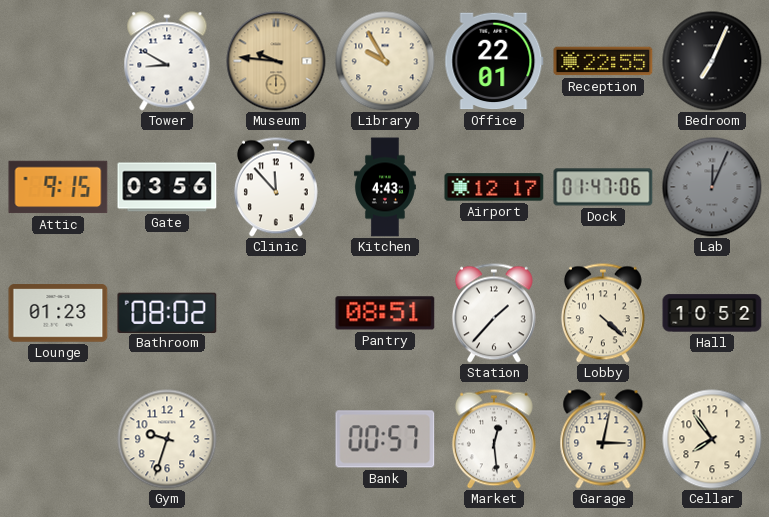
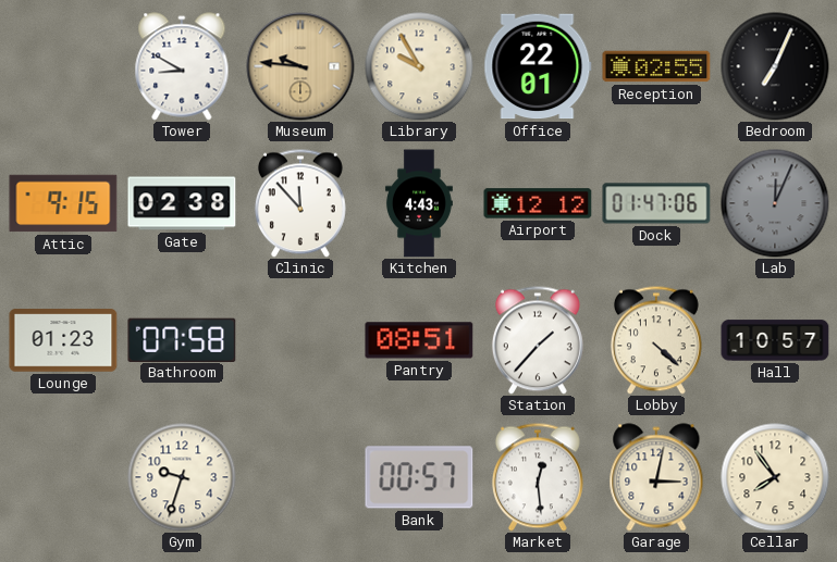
Reception: 22:55 -> 02:55 (656, 66)
Gate: 03:56 -> 02:38 (182, 203)
Airport: 12:17 -> 12:12 (538, 203)
Bathroom: 08:02 -> 07:58 (182, 339)
Hall: 10:52 -> 10:57 (775, 340)
